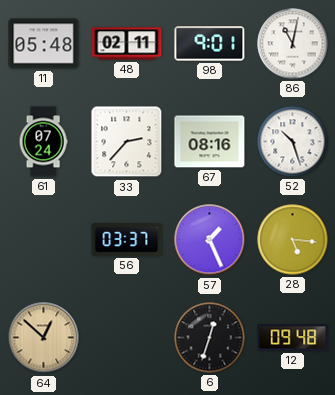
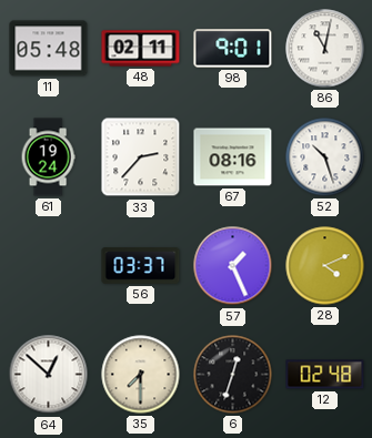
61: 07:24 -> 19:24 (48, 157)
28: 5:16 -> 4:11 (325, 266)
64 dial: champagne -> white (49, 375)
35: none -> 7:30 (141, 375)
12: 09:48 -> 02:48 (325, 375)
